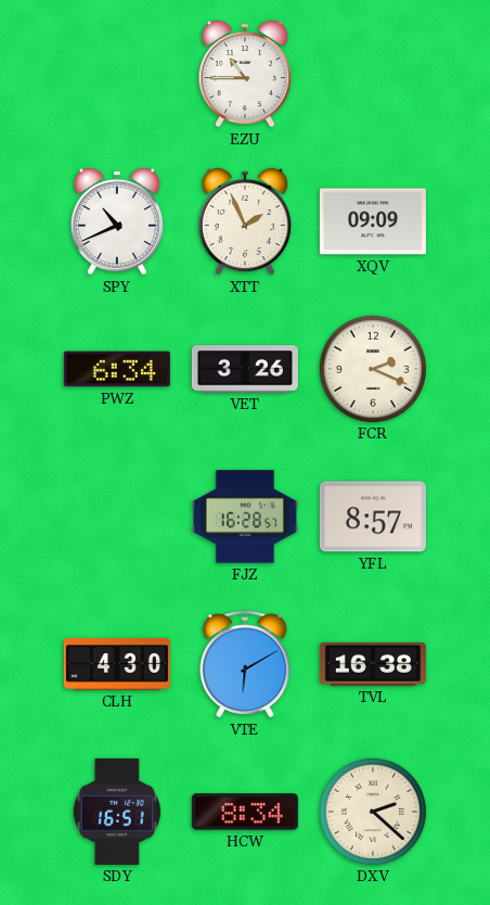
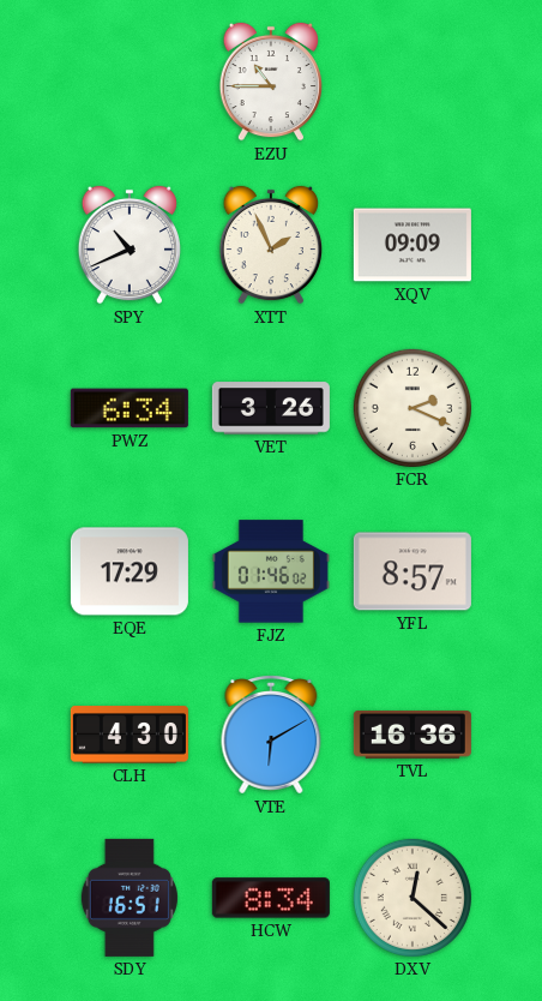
EQE: none -> 17:29 (130, 571)
FJZ: 16:28 -> 01:46 (271, 571)
TVL: 16:38 -> 16:36 (412, 735)
DXV: 2:22 -> 12:22 (412, 898)
